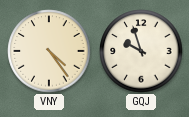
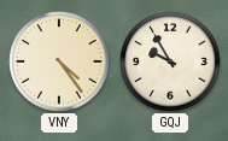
GQJ: 9:57 -> 9:55 (170, 61)
